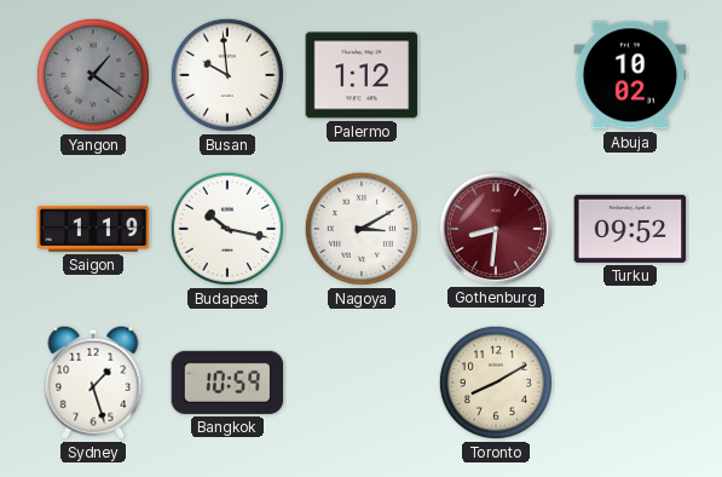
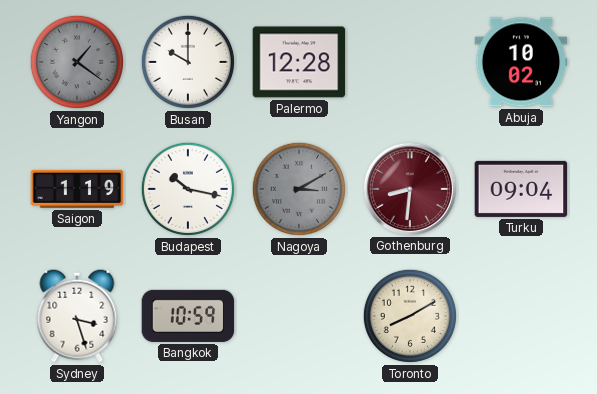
Busan: 9:59 -> 10:00 (188, 62)
Palermo: 1:12 -> 12:28 (299, 62)
Nagoya dial: white -> grey (299, 189)
Turku: 09:52 -> 09:04 (521, 189)
Sydney: 1:27 -> 3:27 (77, 316)
